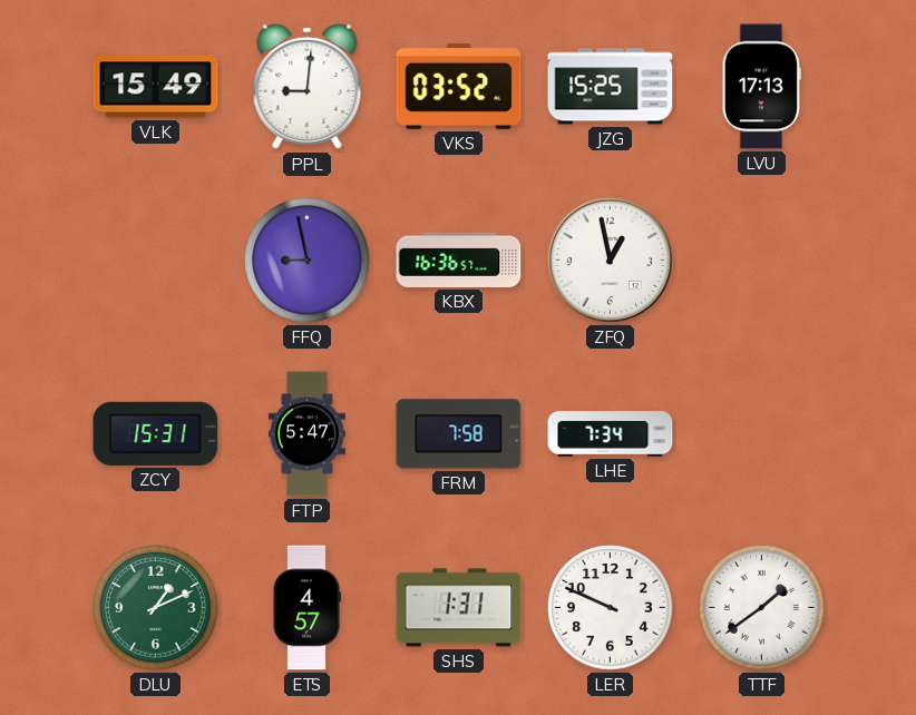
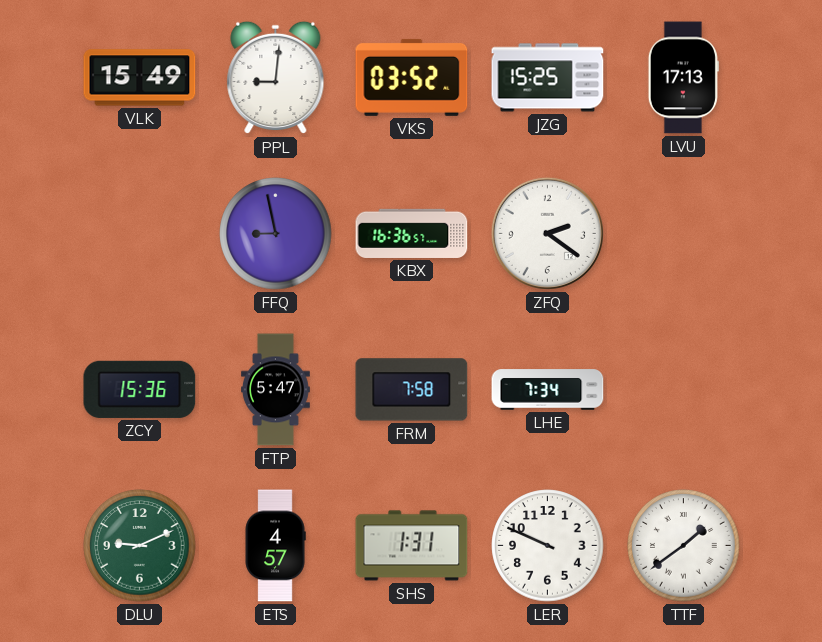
ZFQ: 12:58 -> 2:21 (547, 233)
ZCY: 15:31 -> 15:36 (140, 389)
DLU: 1:11 -> 9:11 (140, 546)
